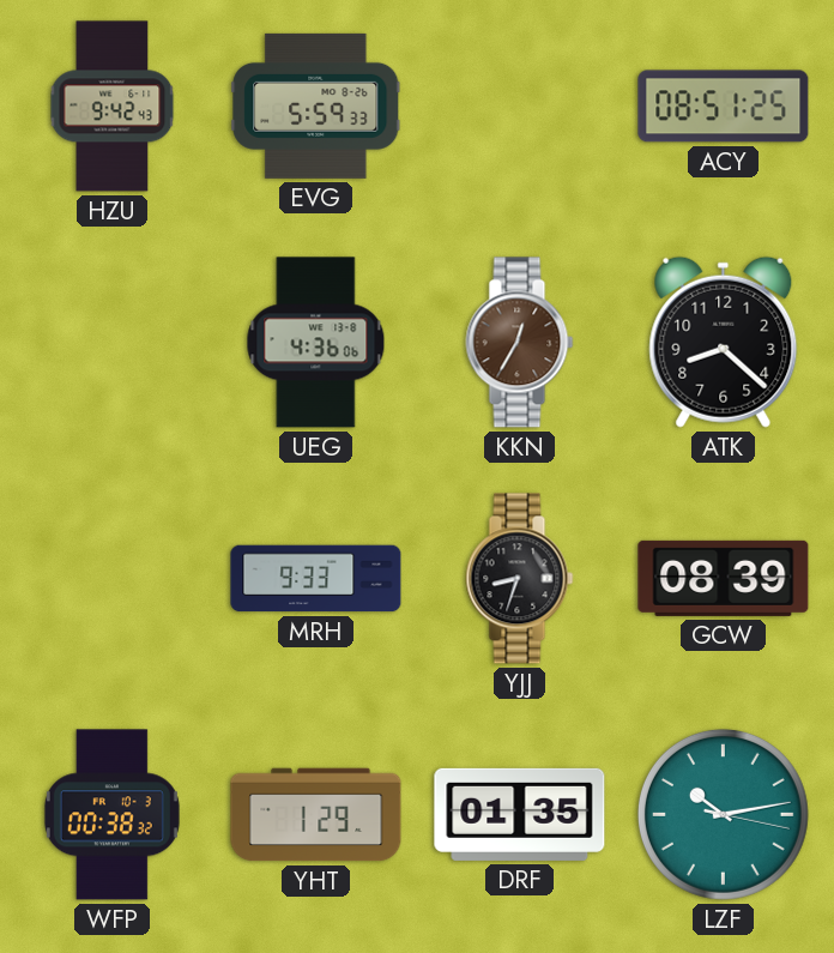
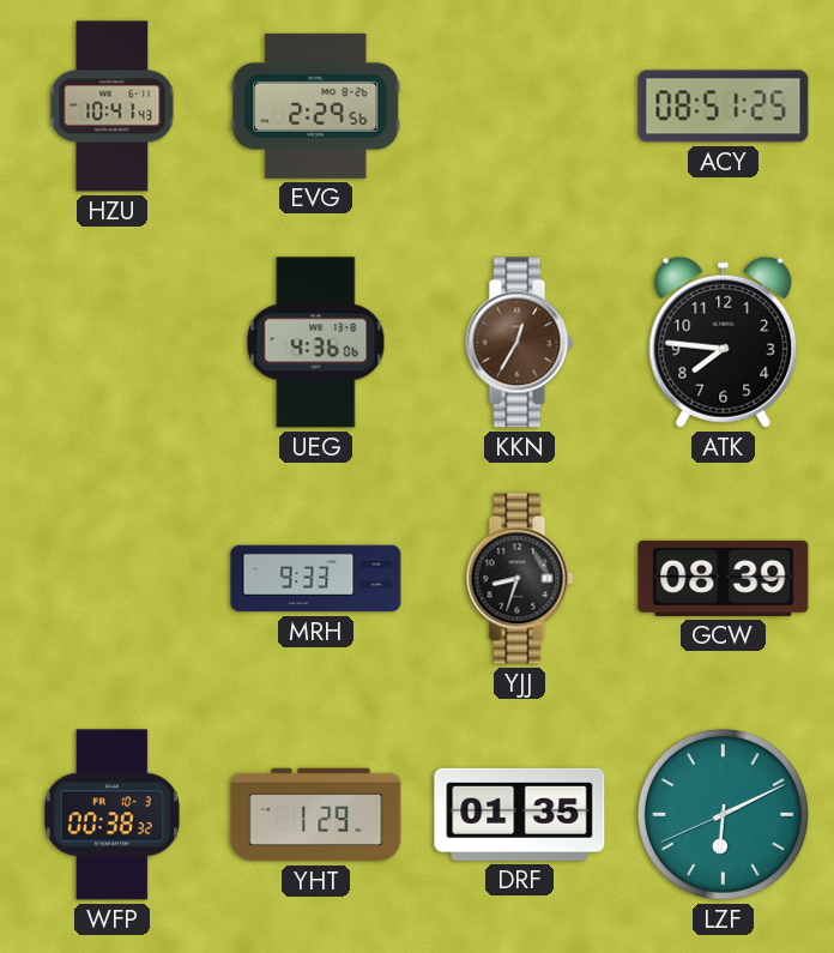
HZU: 9:42 -> 10:41 (113, 107)
EVG: 5:59 -> 2:29 (316, 105)
ATK: 8:22 -> 7:46 (724, 342)
LZF: 10:13 -> 6:10 (723, 814)
